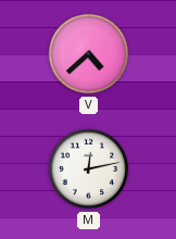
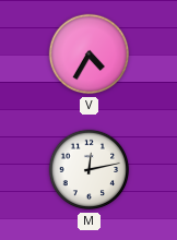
V: 4:38 -> 4:35 (90, 55)
